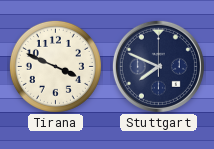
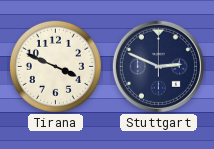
Stuttgart: 7:49 -> 2:49 (158, 66)
